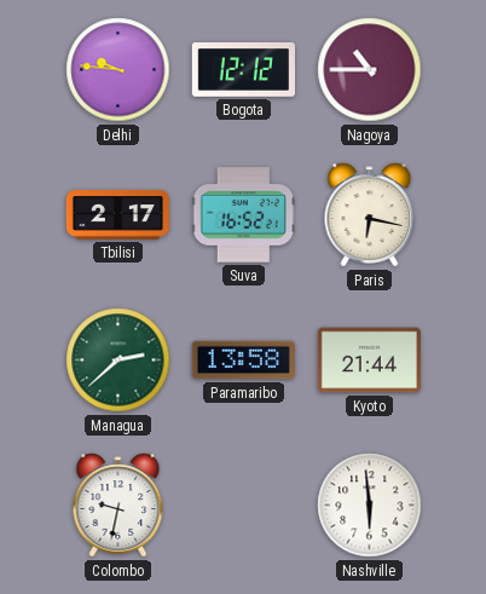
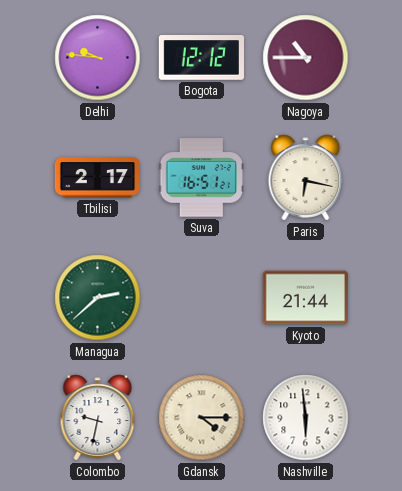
Suva: 16:52 -> 16:51 (201, 178)
Paramaribo: 13:58 -> none (243, 361)
Gdansk: none -> 4:15 (202, 418)
